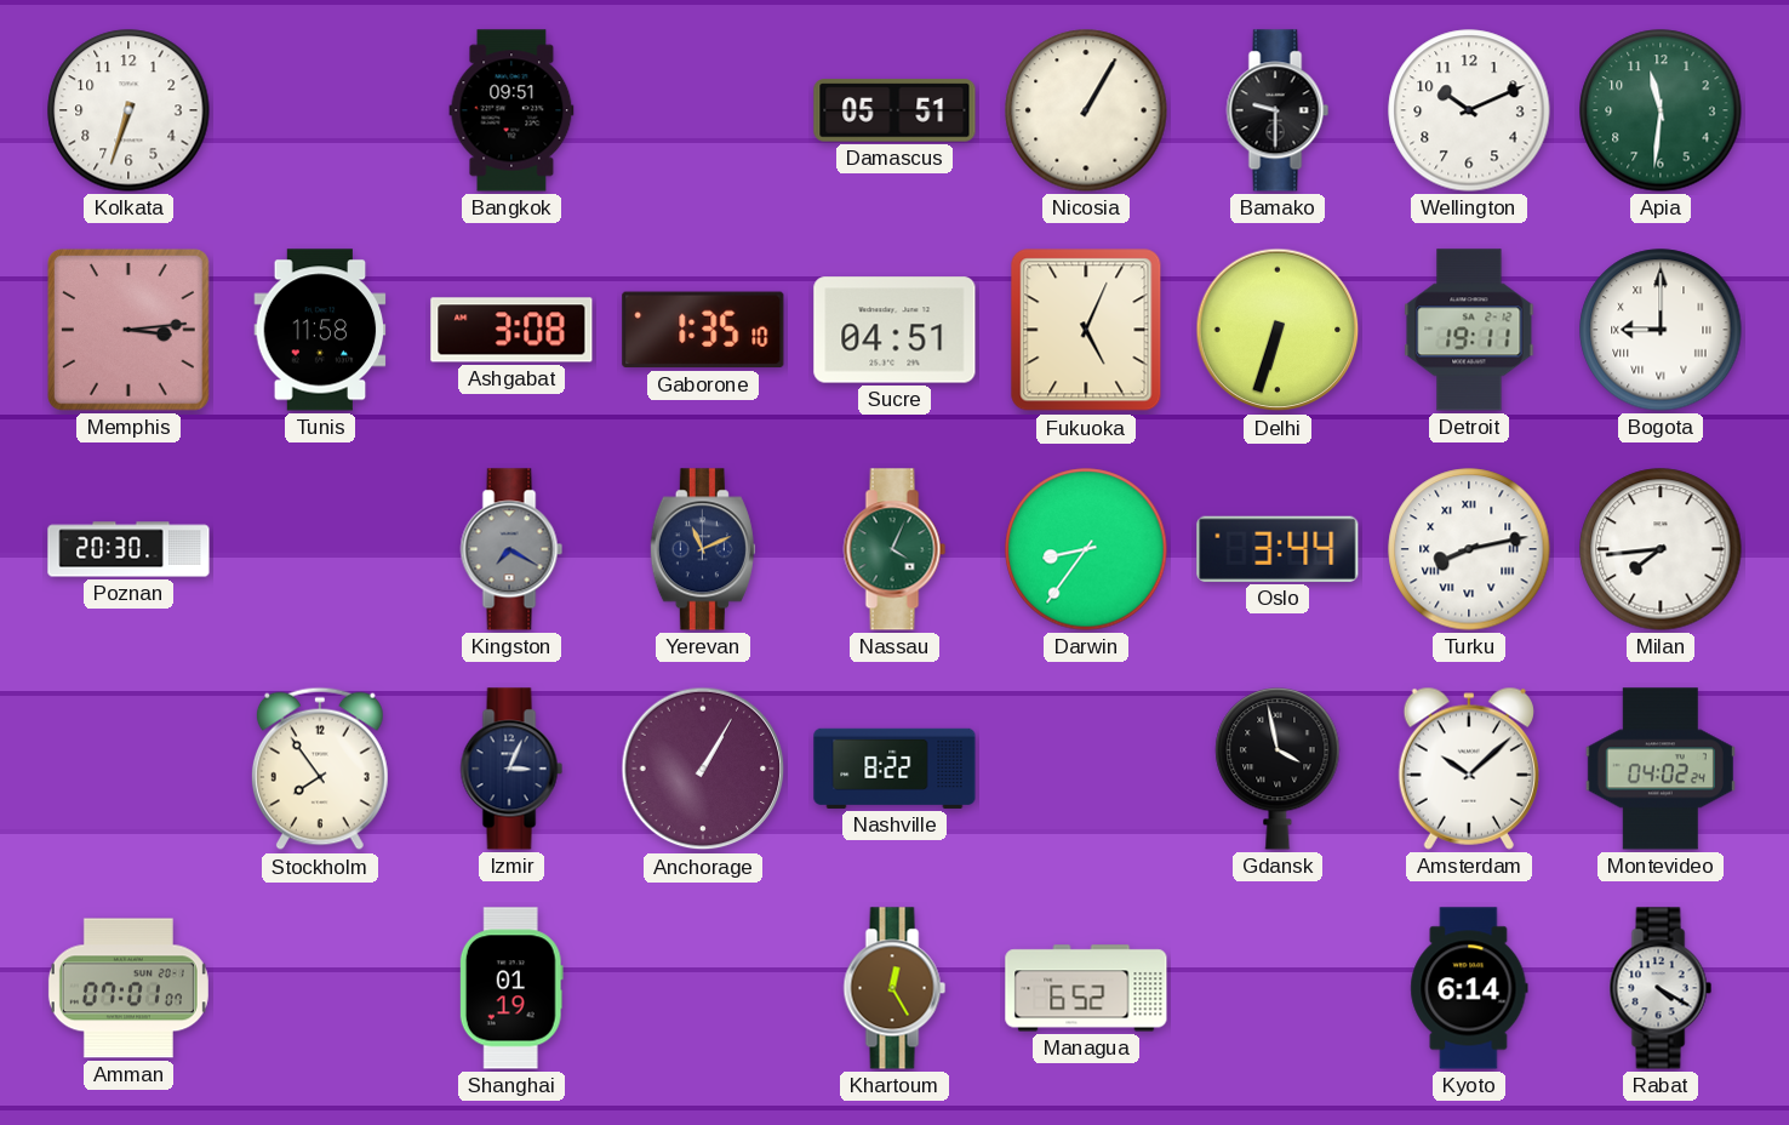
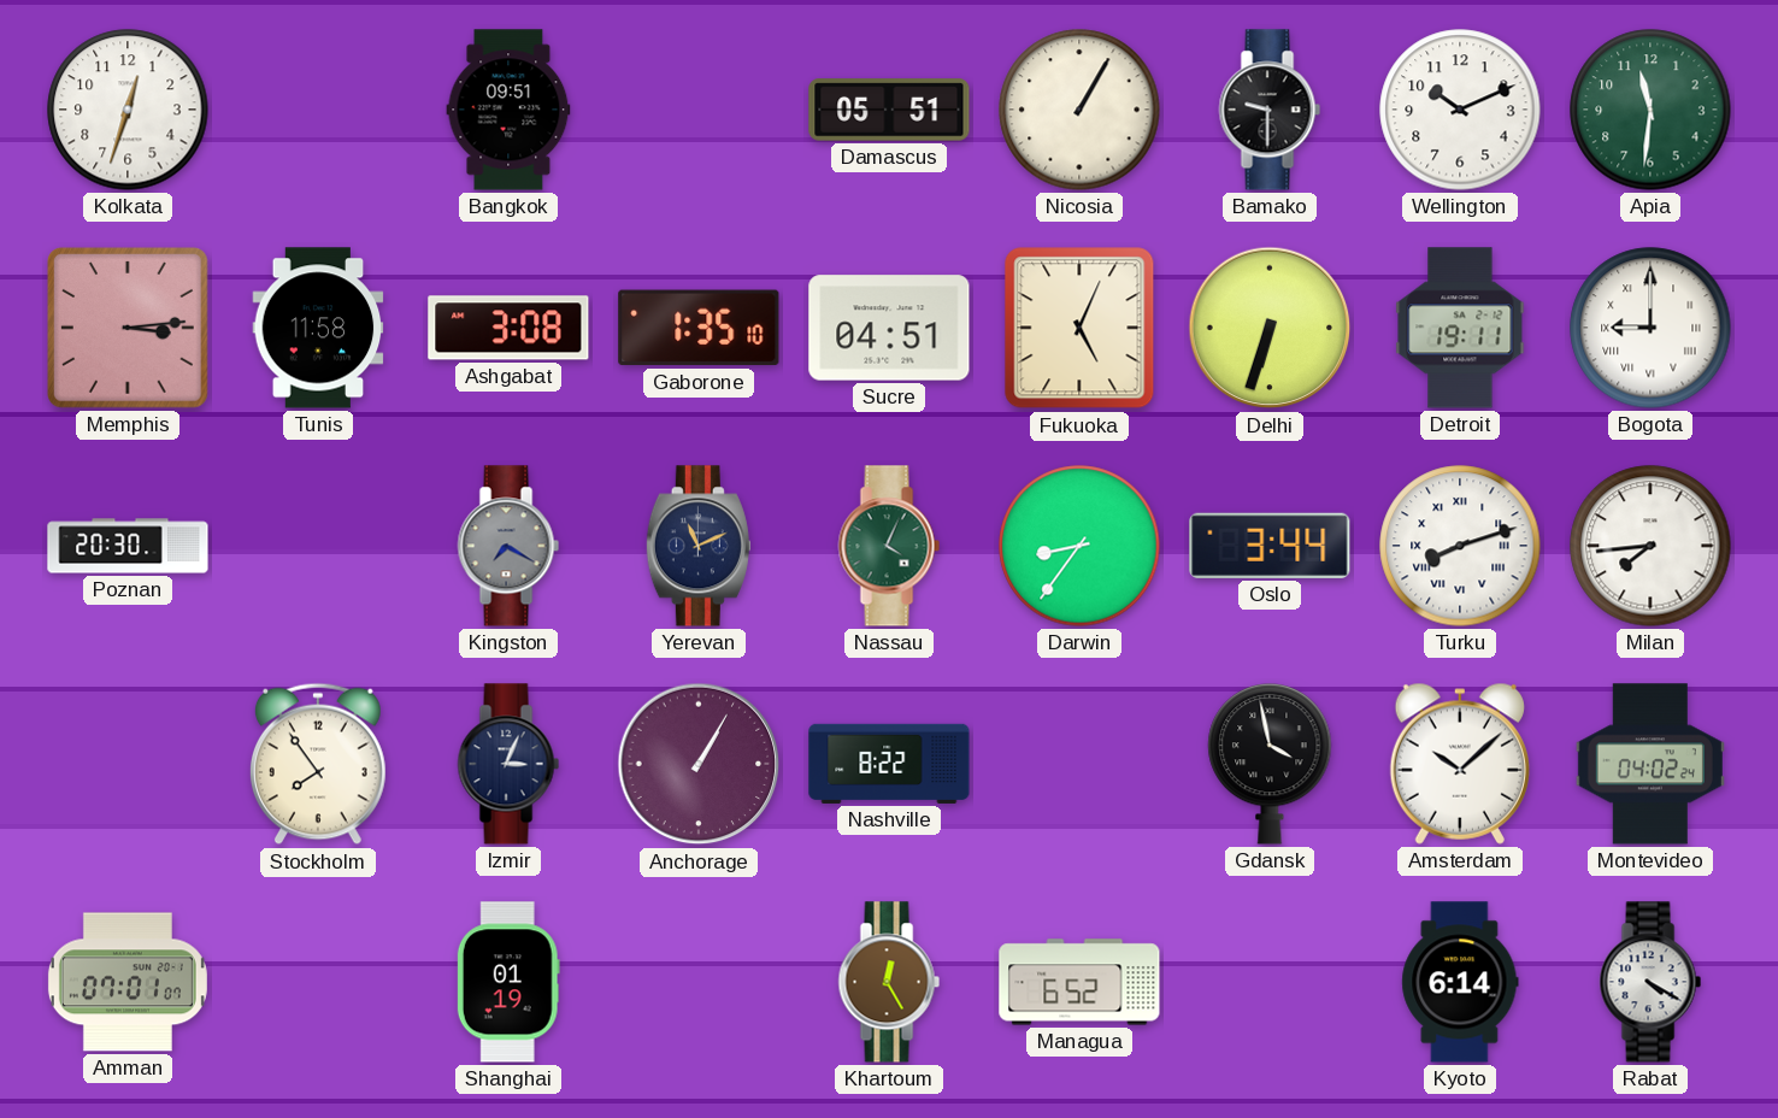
Kolkata: 6:33 -> 12:33 (128, 110)
Turku: 8:13 -> 8:12 (1460, 546)
